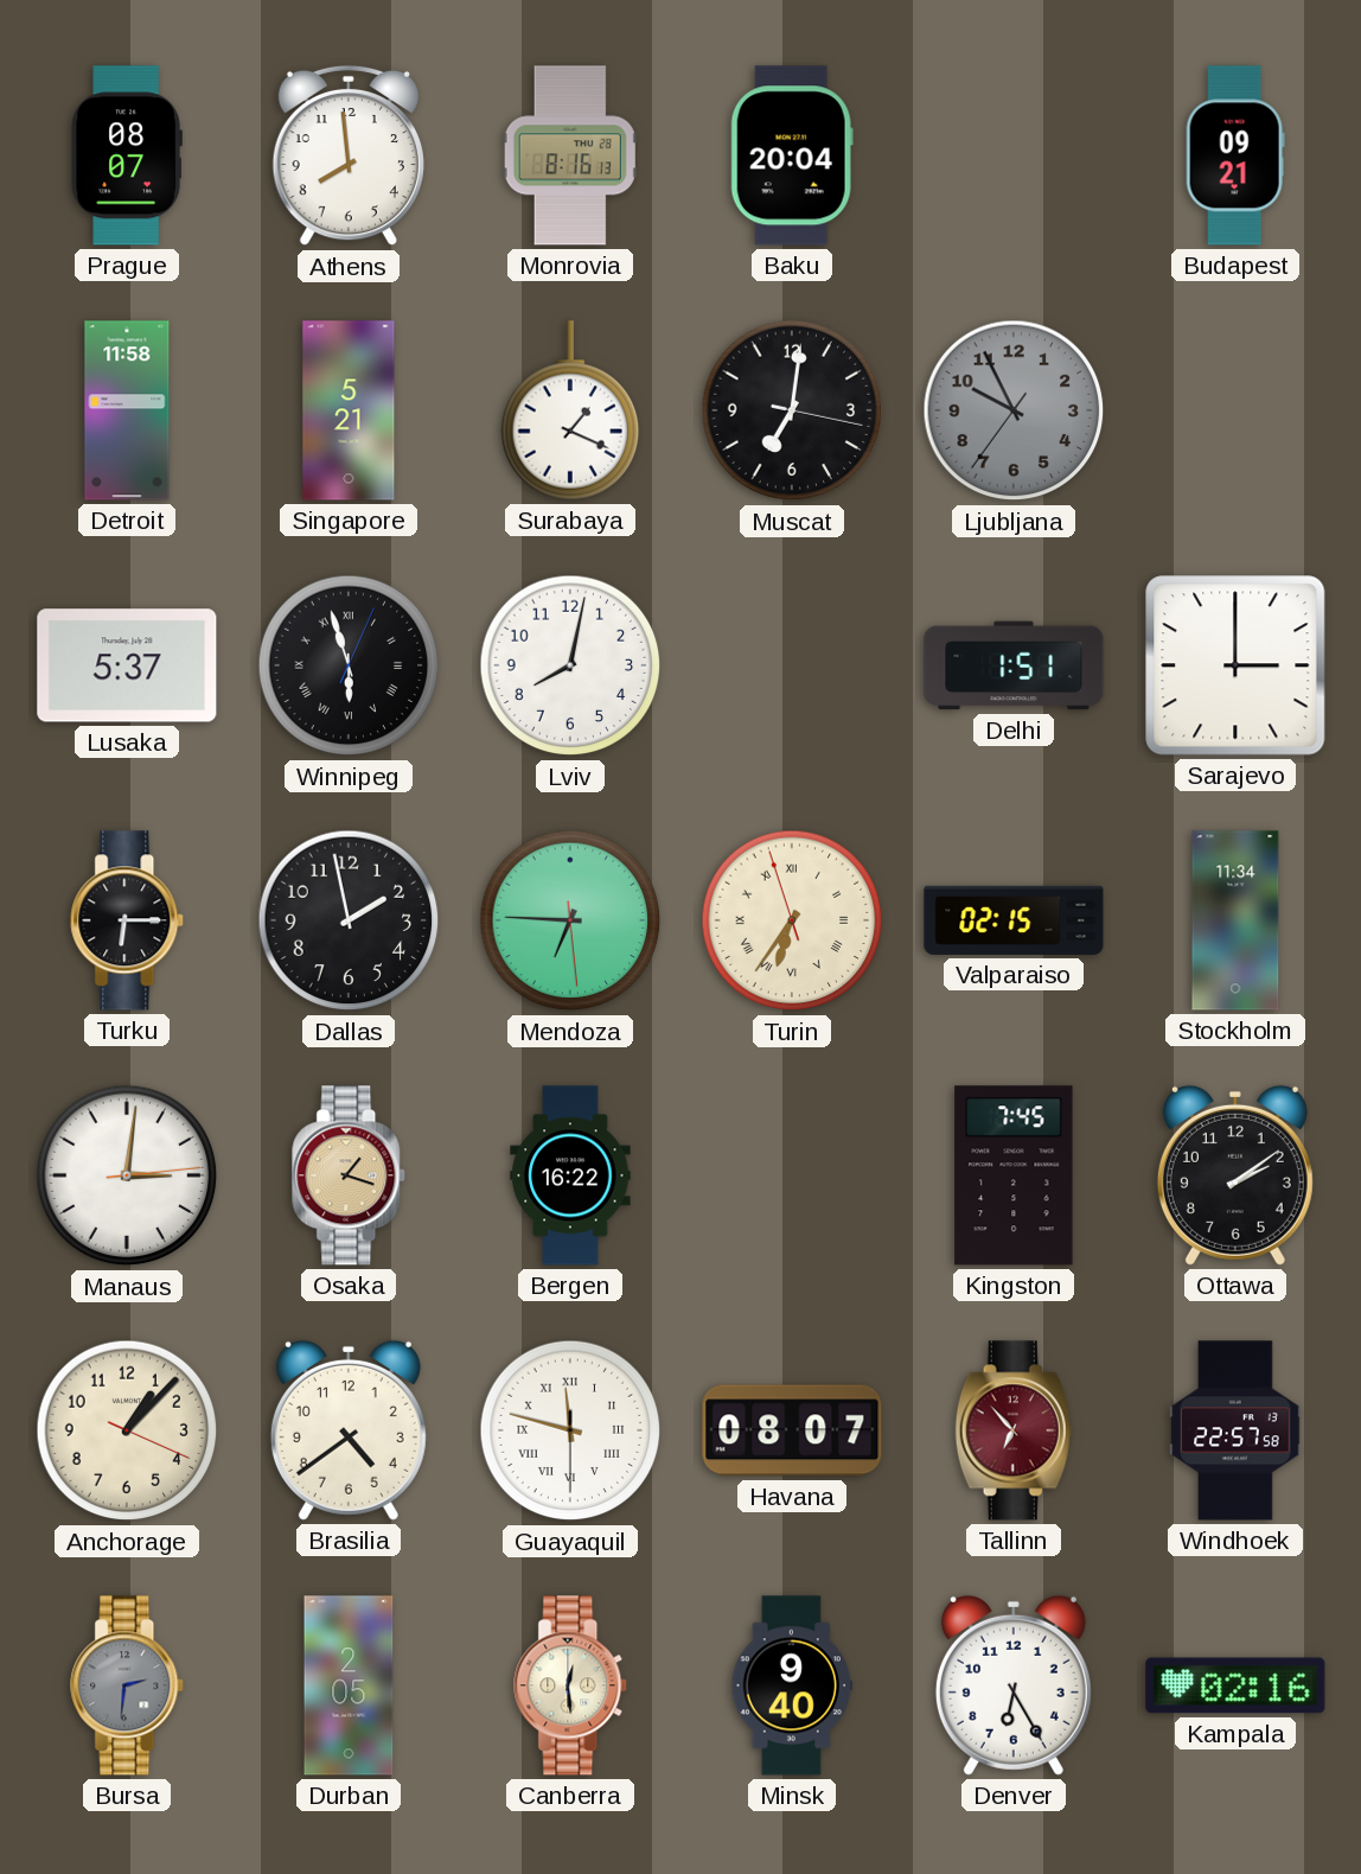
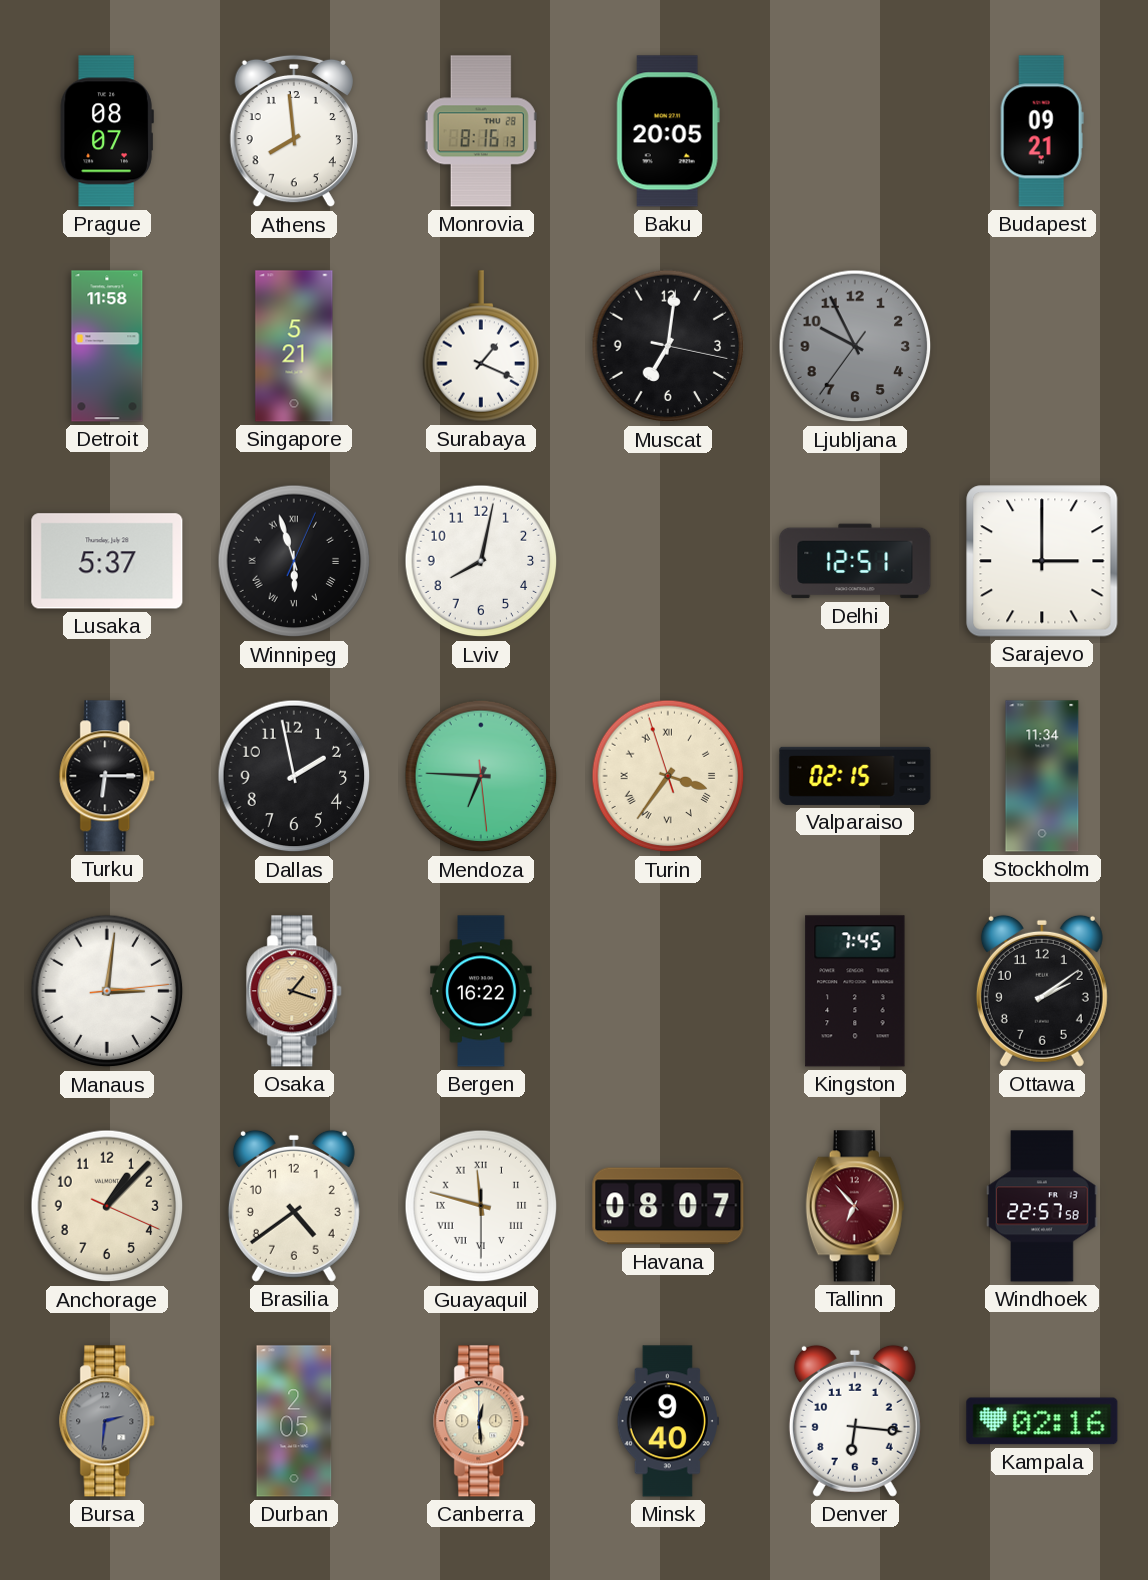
Baku: 20:04 -> 20:05 (668, 131)
Delhi: 1:51 -> 12:51 (855, 561)
Turin: 6:35 -> 3:35 (668, 776)
Denver: 6:25 -> 6:16 (855, 1421)
